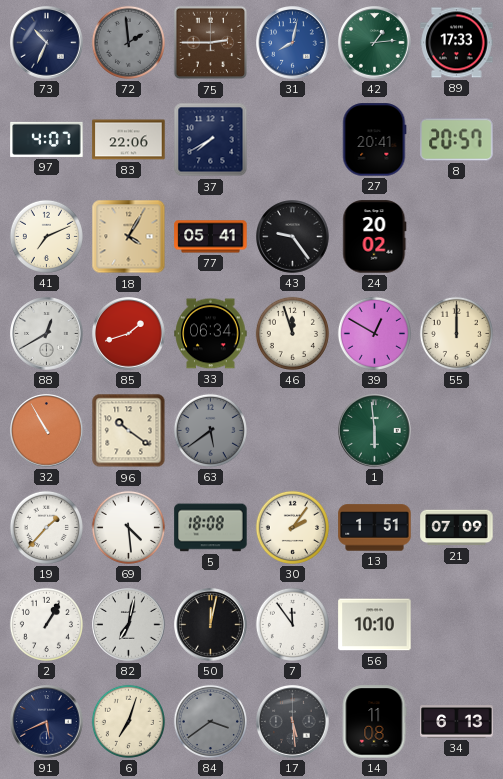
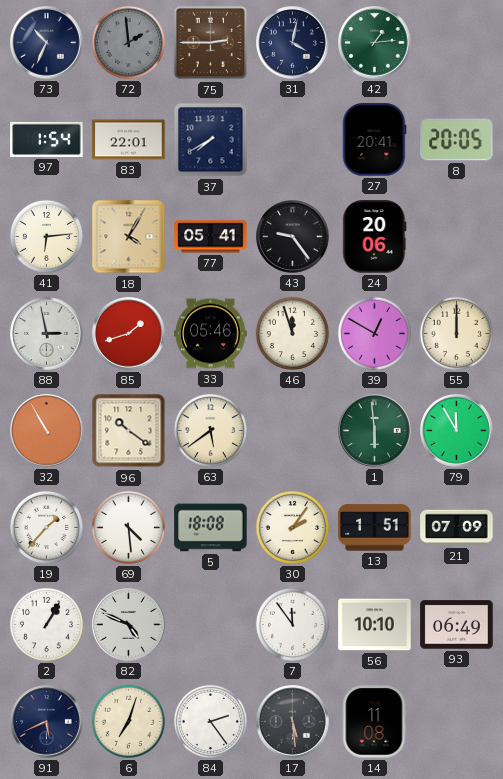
31: 8:02 -> 4:02 (293, 43)
31 dial: blue -> navy (293, 43)
89: 17:33 -> none (457, 43)
97: 4:07 -> 1:54 (47, 139)
83: 22:06 -> 22:01 (129, 140)
8: 20:57 -> 20:05 (457, 140)
41: 7:11 -> 6:14 (46, 236)
24: 20:02 -> 20:06 (375, 237)
88: 12:40 -> 2:58 (47, 334)
33: 06:34 -> 05:46 (211, 334)
63 dial: grey -> cream (210, 430)
79: none -> 11:55 (457, 431)
82: 7:02 -> 4:49 (129, 625)
50: 12:02 -> none (211, 625)
93: none -> 06:49 (457, 625)
84: 3:39 -> 2:24 (210, 721)
84 dial: grey -> white (210, 721)
34: 6:13 -> none (457, 722)
